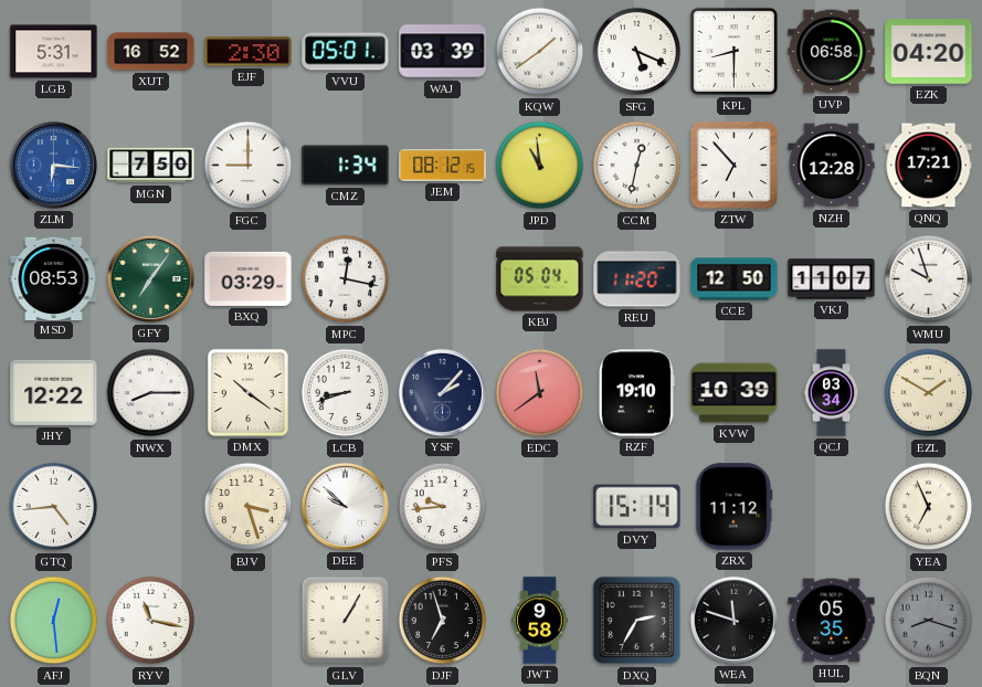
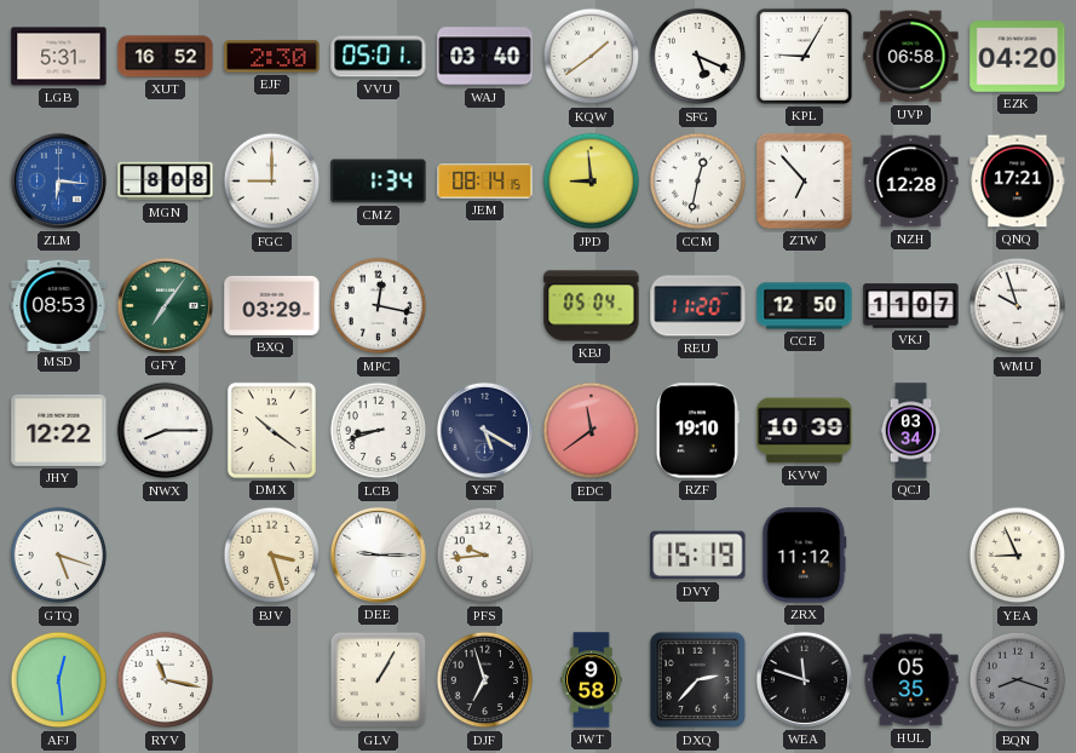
WAJ: 03:39 -> 03:40 (485, 57)
KPL: 8:30 -> 9:05 (804, 56)
MGN: 7:50 -> 8:08 (166, 182)
JEM: 08:12 -> 08:14 (485, 182)
JPD: 10:59 -> 8:59 (592, 182)
YSF: 2:07 -> 5:20 (484, 430)
EZL: 1:50 -> none (929, 393)
GTQ: 4:44 -> 5:18 (59, 556)
DEE: 9:52 -> 9:15 (378, 554)
DVY: 15:14 -> 15:19 (698, 556)
YEA: 6:56 -> 8:56 (1018, 556)
DXQ: 2:35 -> 2:37 (698, 680)
